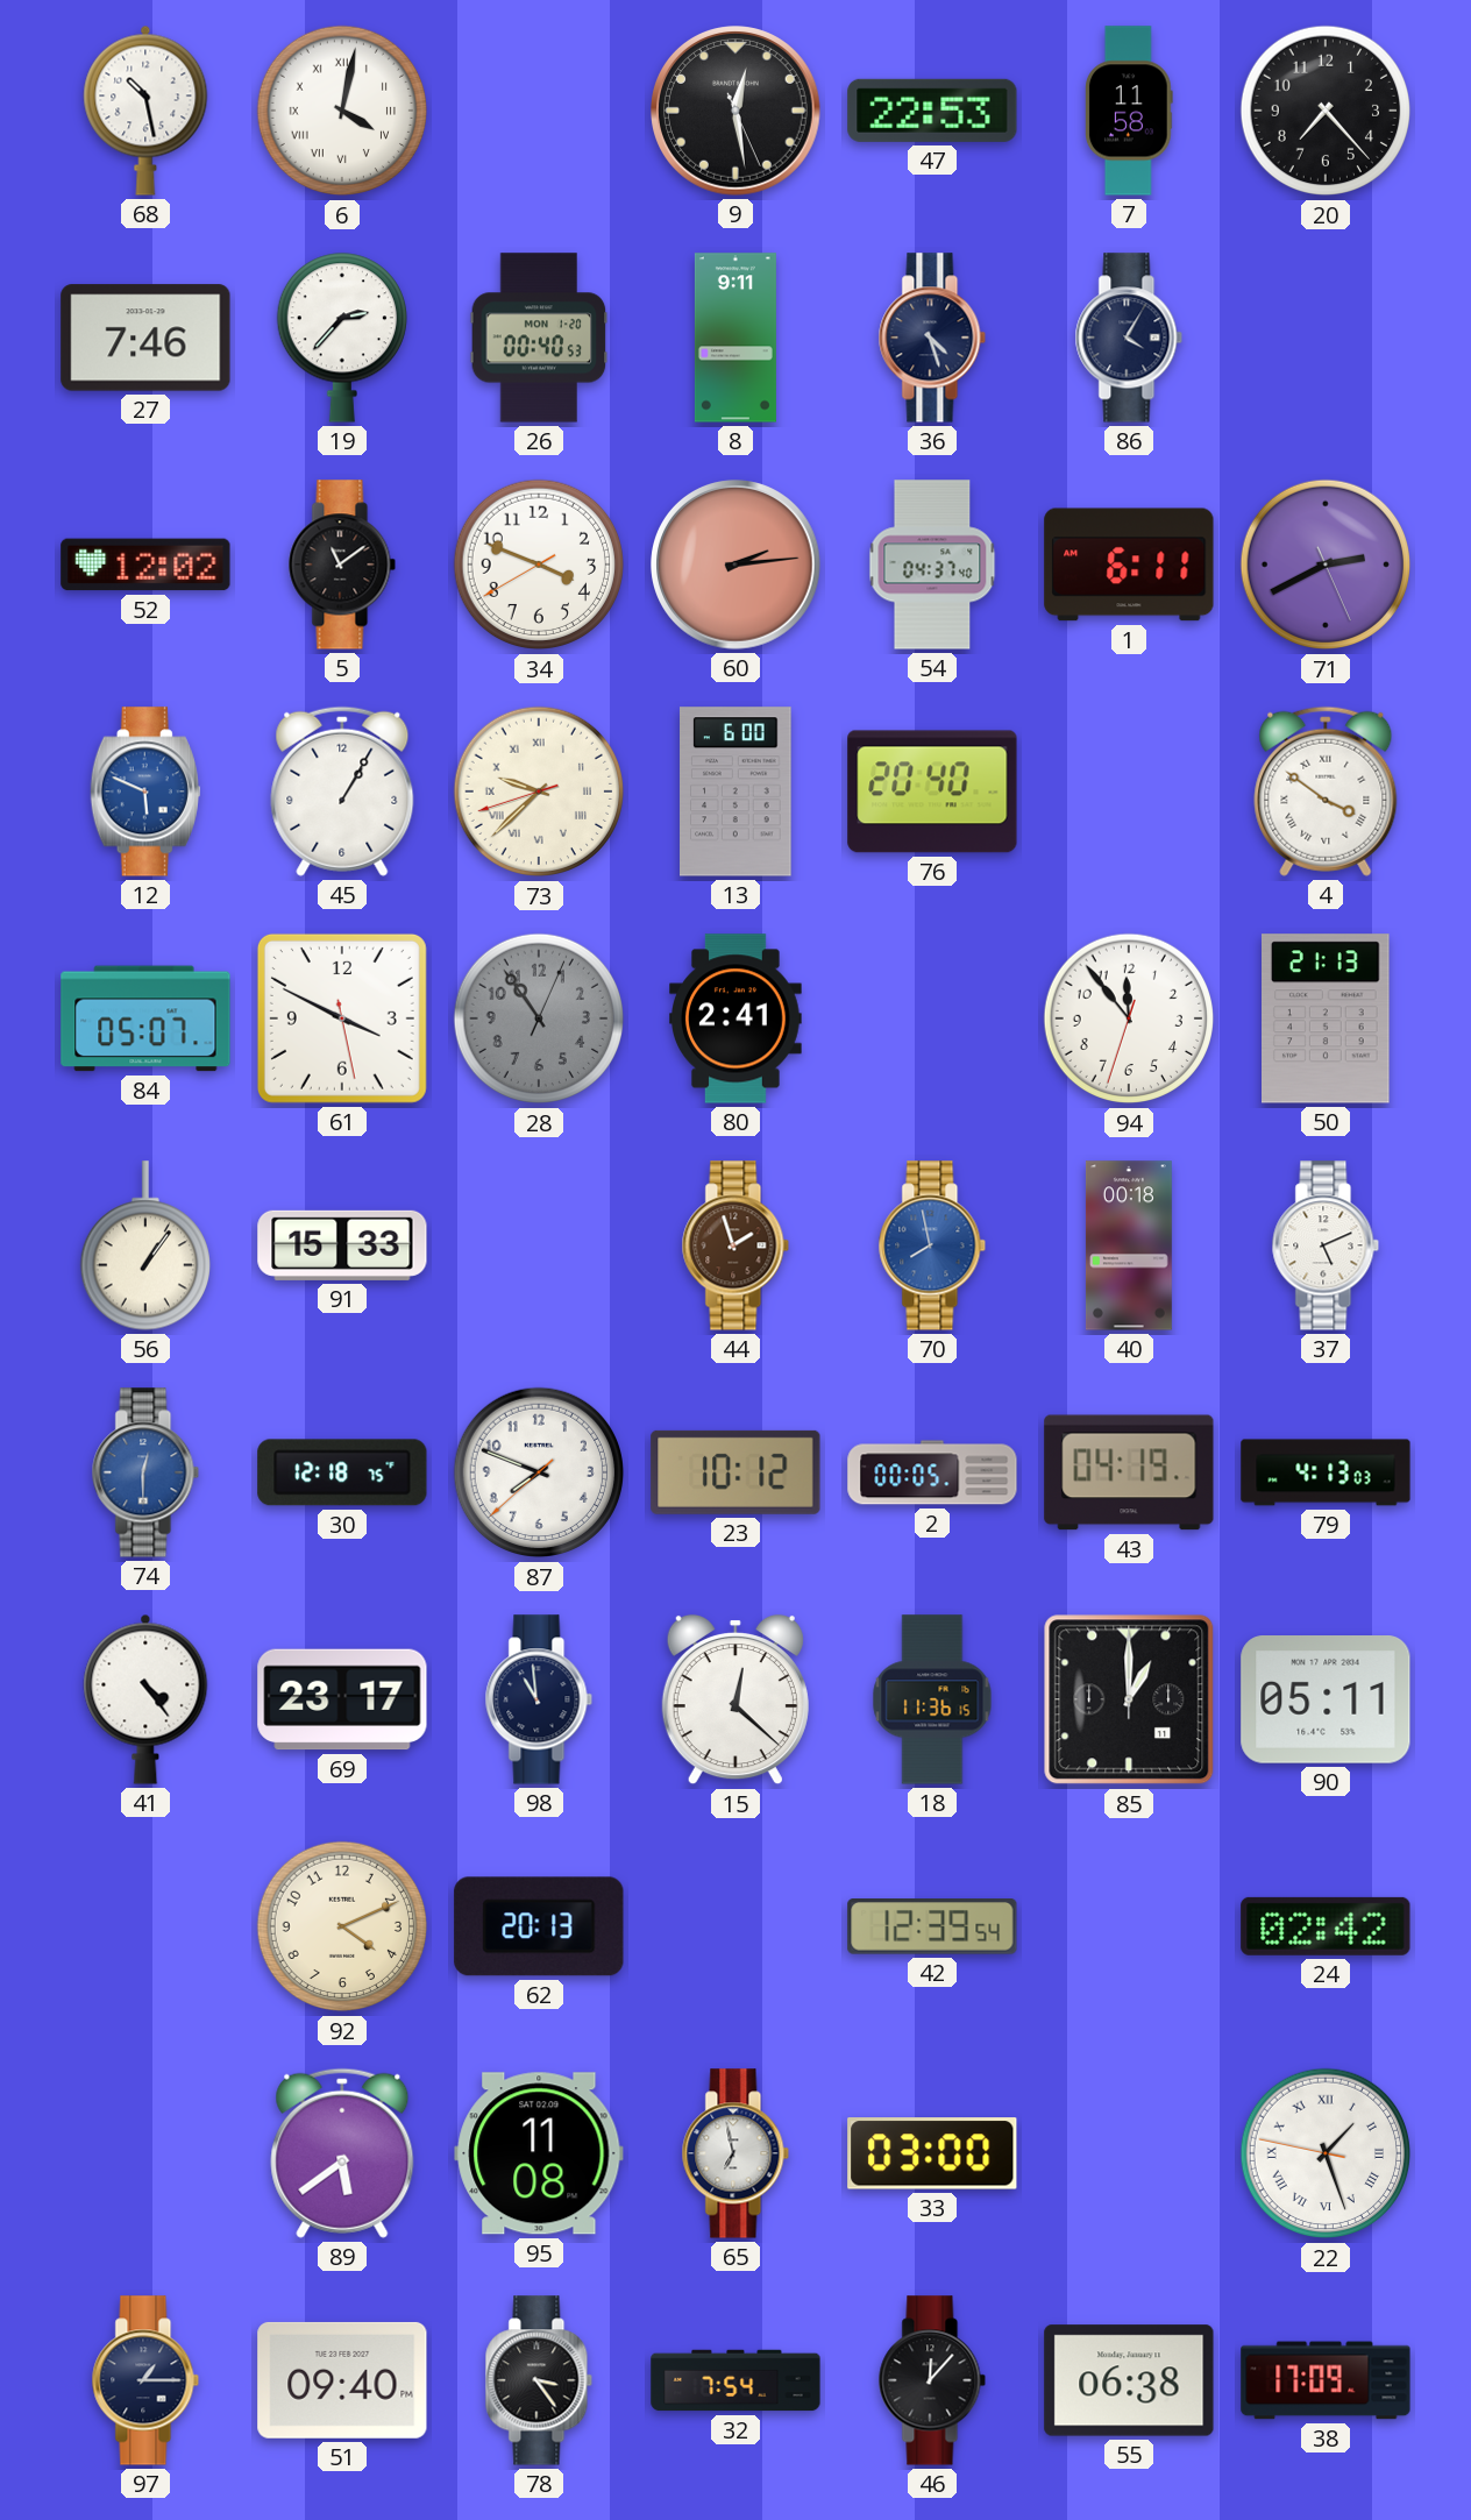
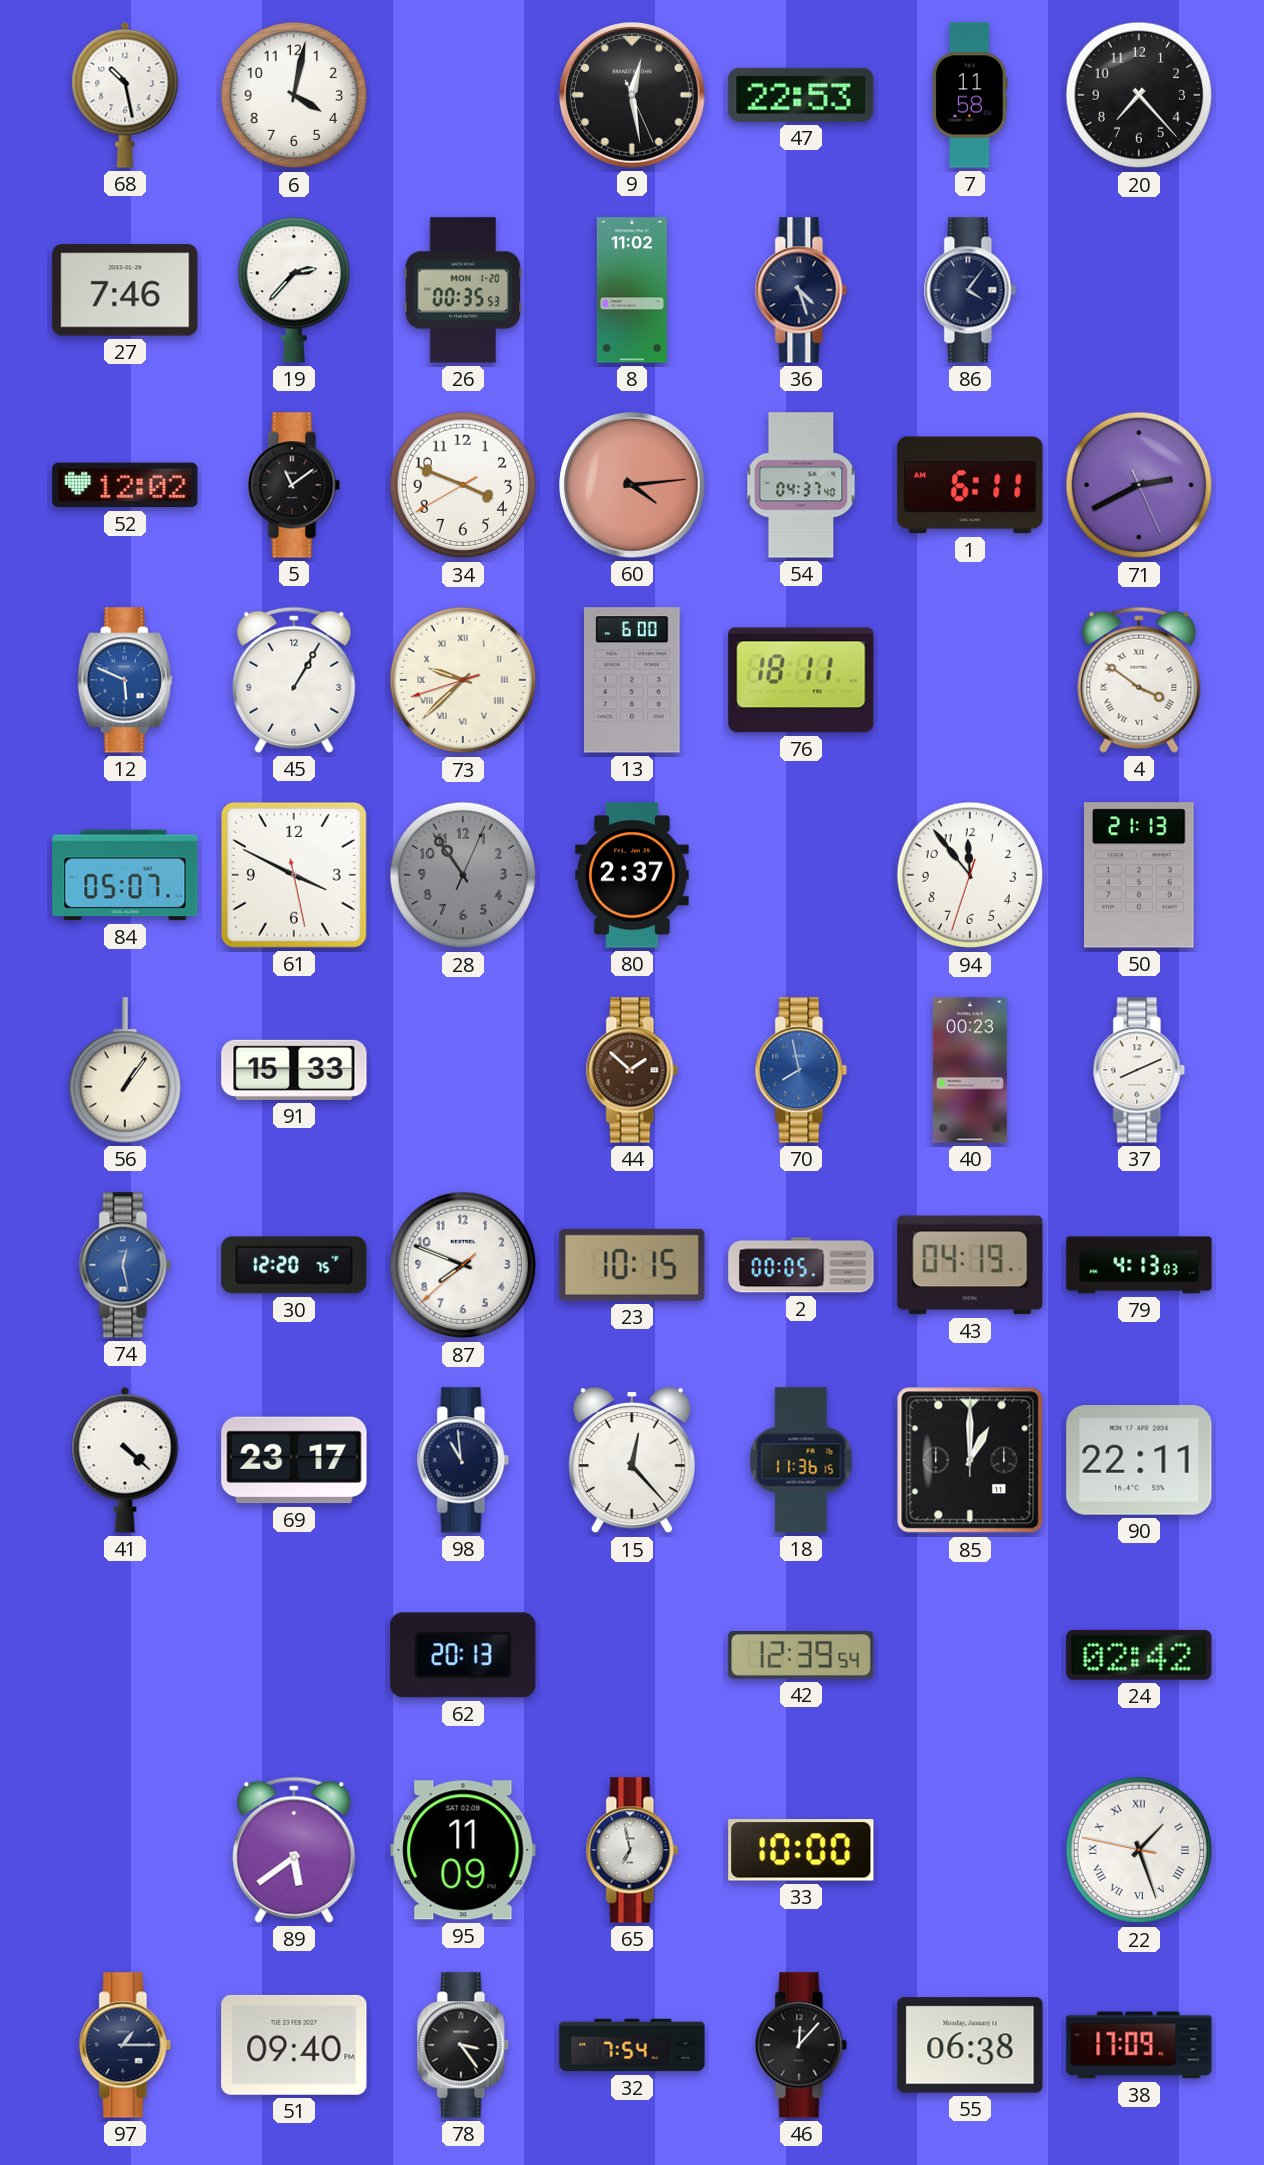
6 numerals: Roman -> Arabic (294, 95)
26: 00:40 -> 00:35 (463, 290)
8: 9:11 -> 11:02 (632, 290)
86: 4:05 -> 4:06 (970, 290)
60: 2:14 -> 4:14 (632, 485)
76: 20:40 -> 18:11 (801, 680)
80: 2:41 -> 2:37 (632, 875)
44: 1:57 -> 1:52 (632, 1070)
40: 00:18 -> 00:23 (970, 1070)
37: 5:11 -> 8:11 (1139, 1070)
74: 12:30 -> 12:28 (125, 1265)
30: 12:18 -> 12:20 (294, 1265)
23: 10:12 -> 10:15 (632, 1265)
41: 4:24 -> 4:22 (125, 1460)
15: 12:22 -> 12:23 (632, 1460)
90: 05:11 -> 22:11 (1139, 1461)
92: 4:11 -> none (342, 1926)
95: 11:08 -> 11:09 (463, 1850)
33: 03:00 -> 10:00 (801, 1850)
